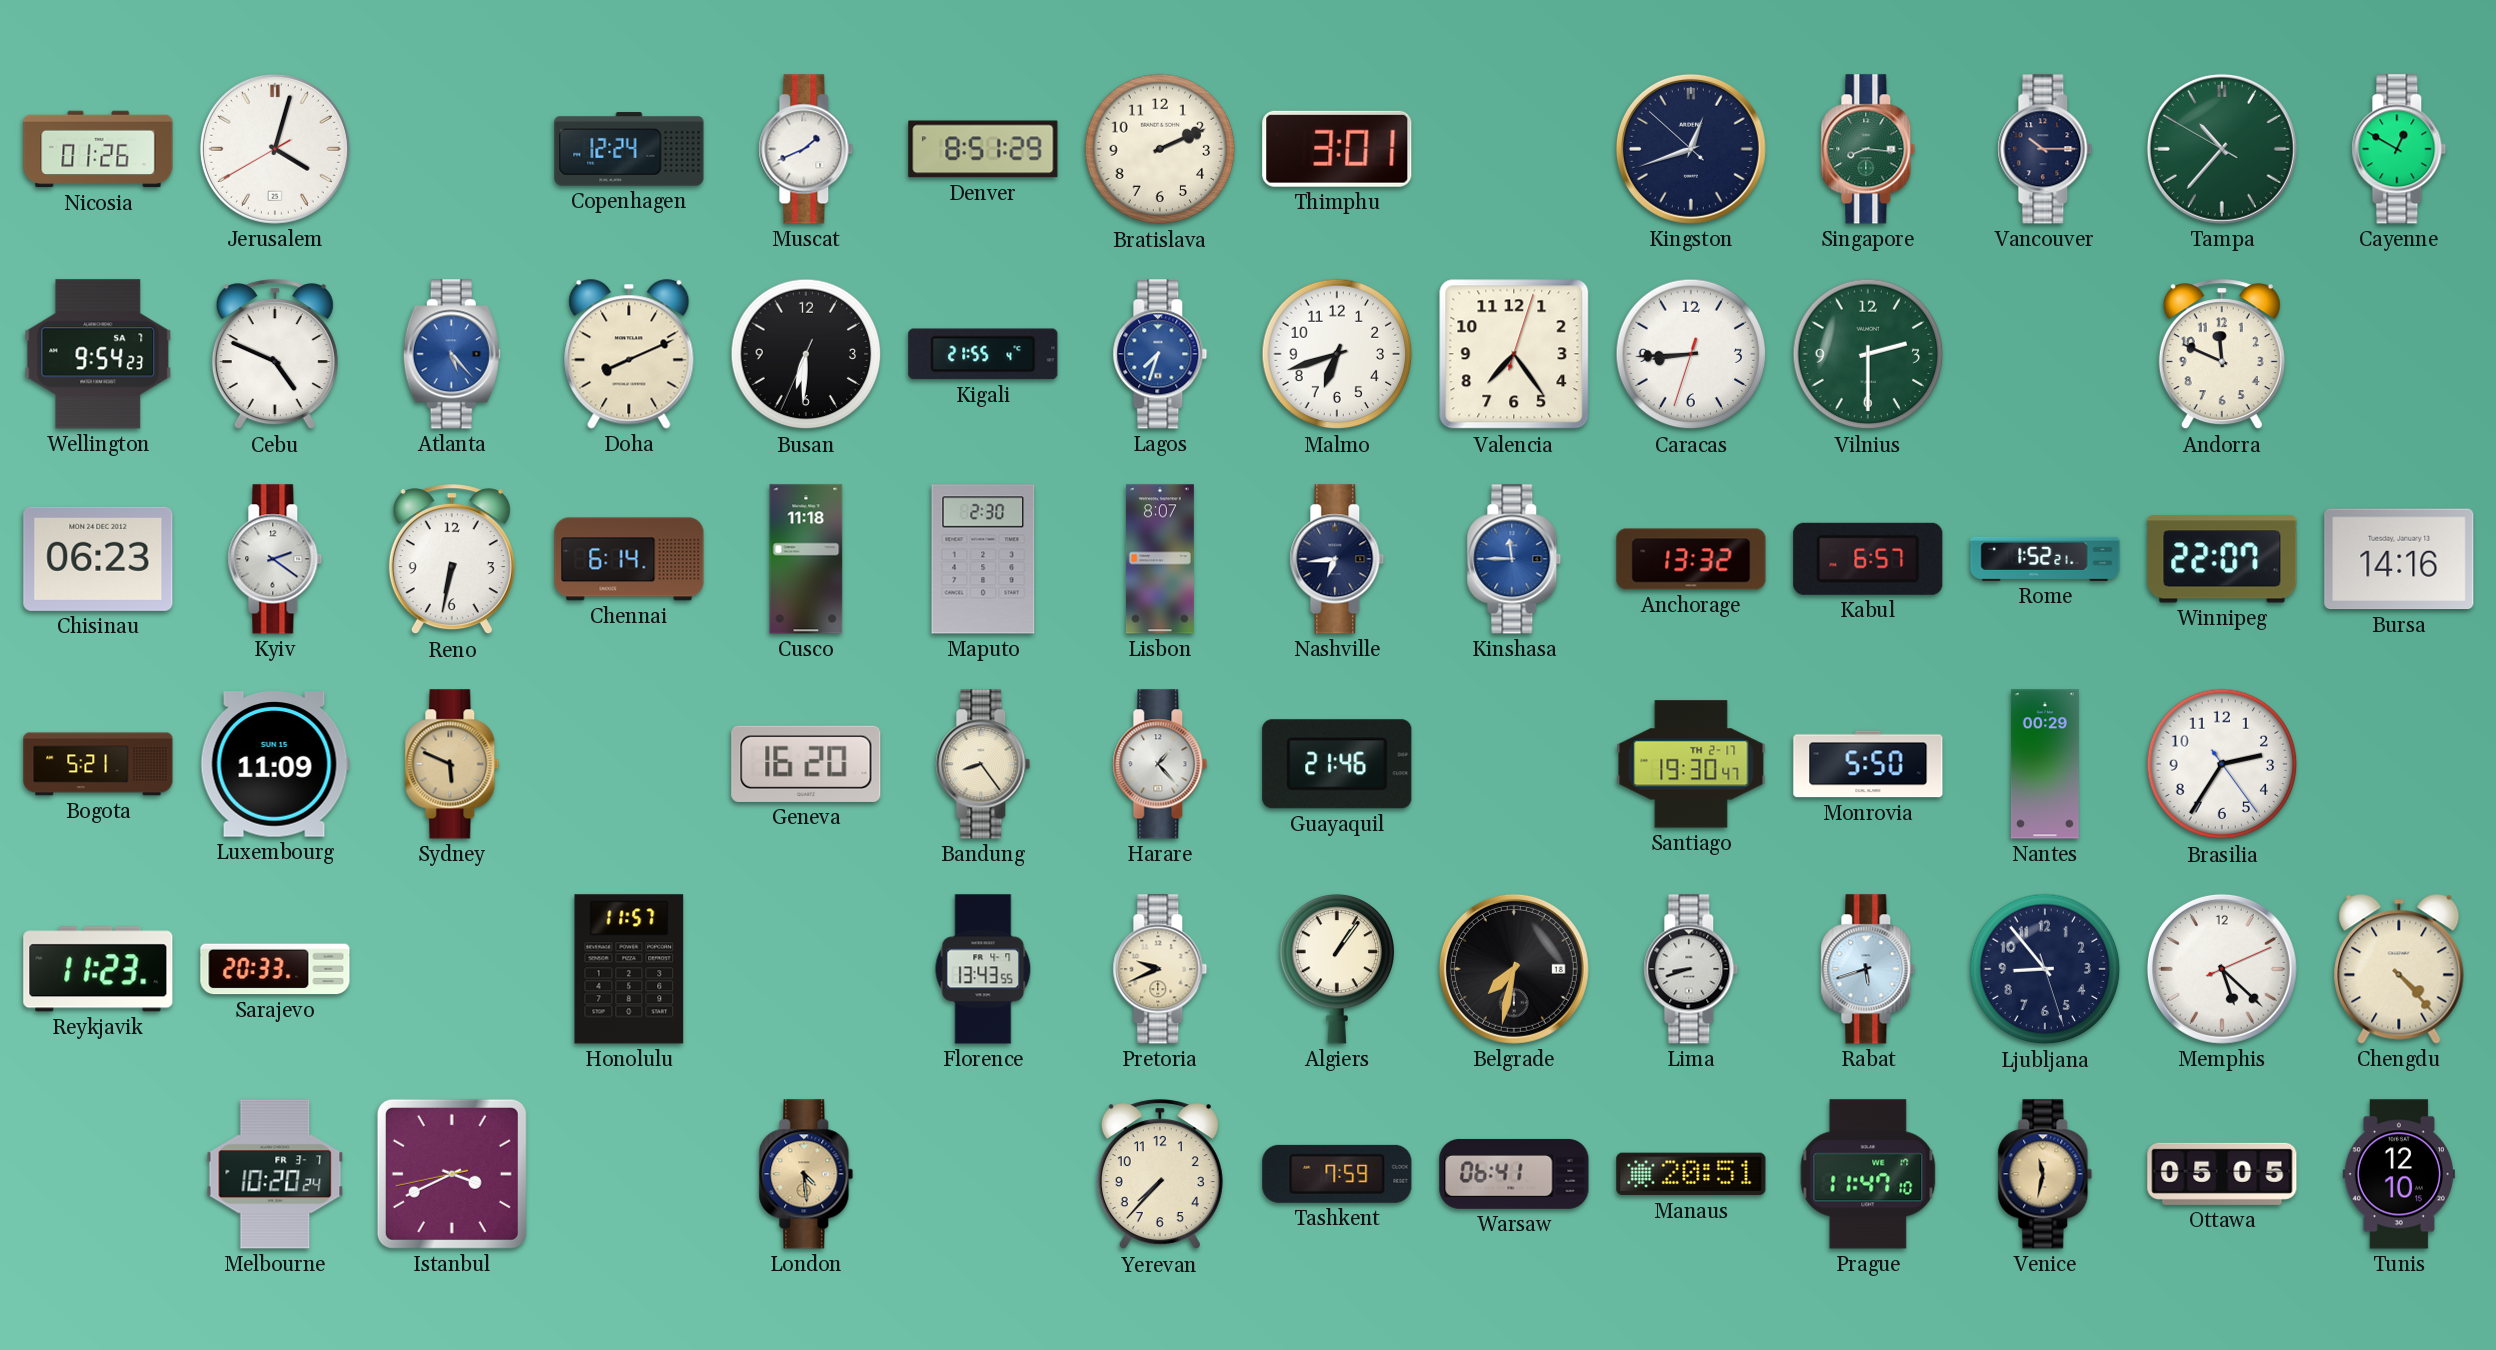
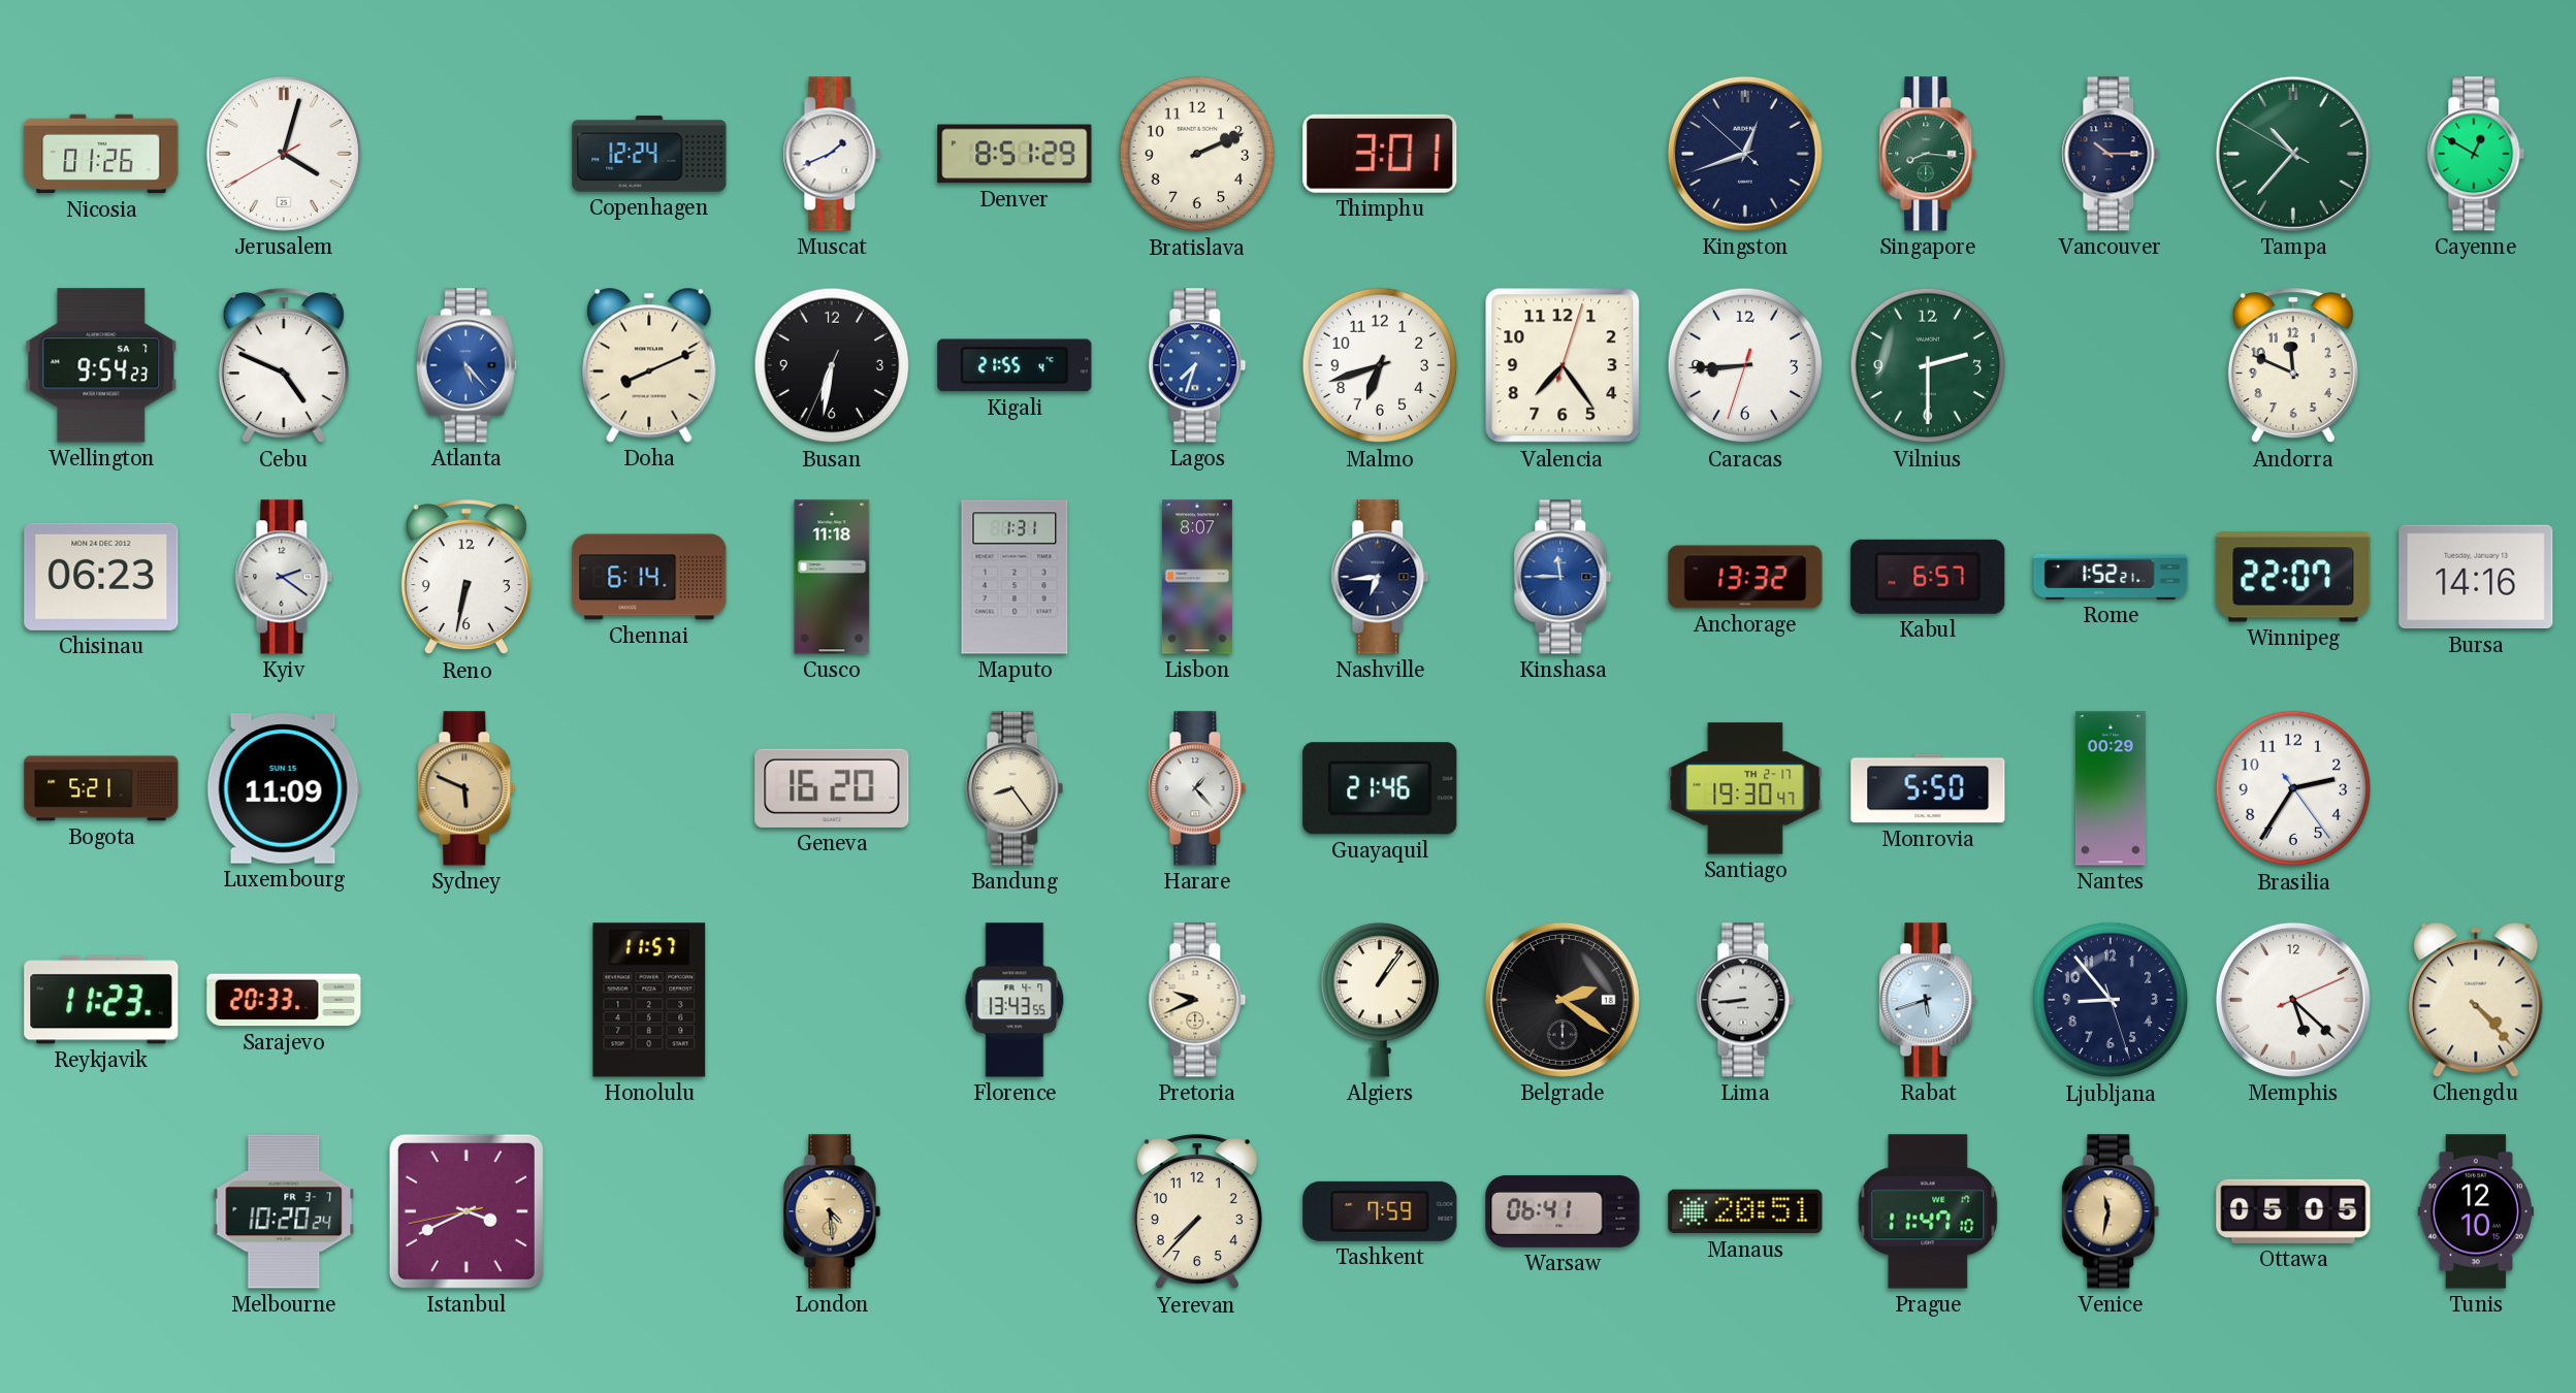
Busan: 6:30 -> 6:31 (832, 365)
Maputo: 2:30 -> 1:31 (1015, 577)
Belgrade: 7:32 -> 2:21 (1563, 1000)
Lima: 8:42 -> 8:44 (1745, 1000)
